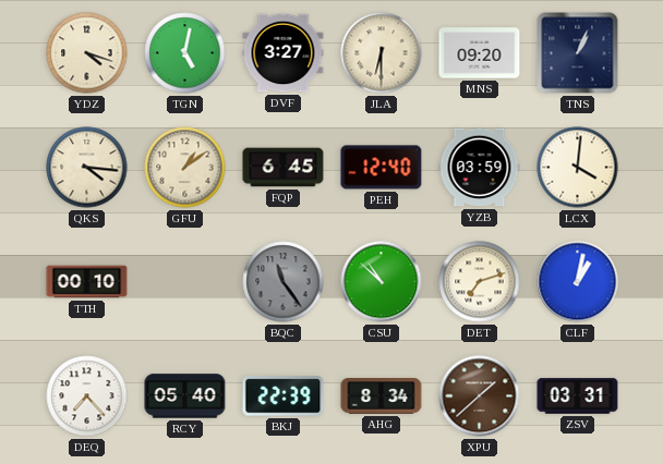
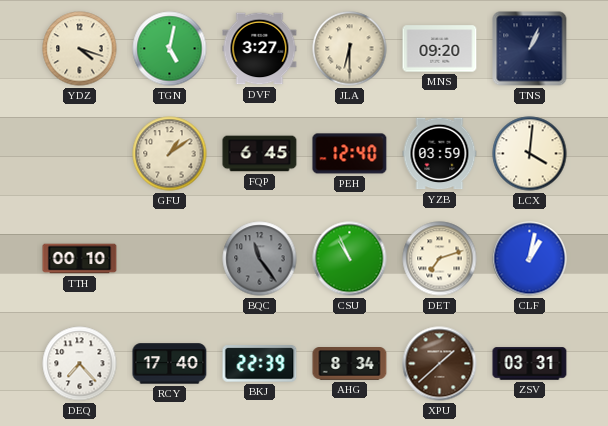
QKS: 4:16 -> none (87, 168)
CSU: 10:52 -> 10:56 (350, 259)
RCY: 05:40 -> 17:40 (170, 364)
